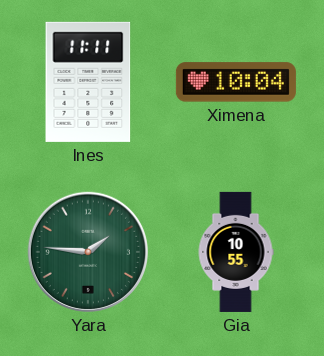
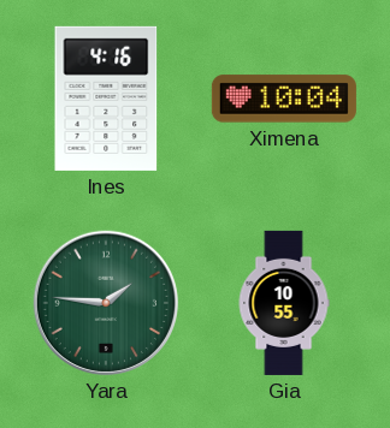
Ines: 11:11 -> 4:16 (106, 99)
